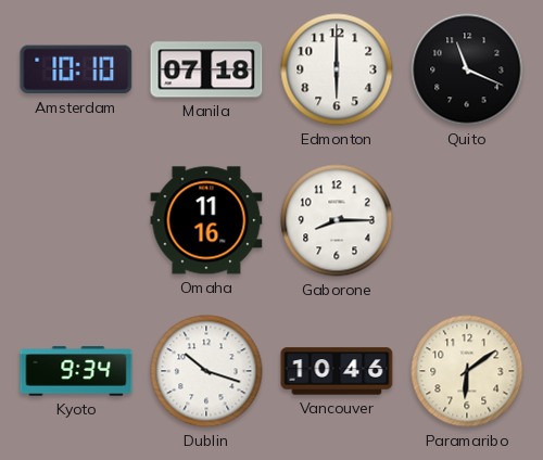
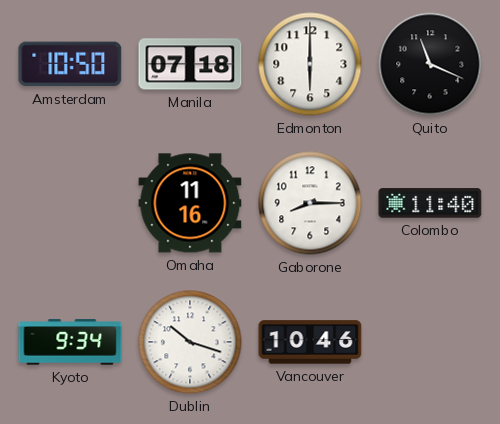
Amsterdam: 10:10 -> 10:50 (70, 64)
Colombo: none -> 11:40 (430, 203)
Paramaribo: 6:09 -> none (467, 371)
